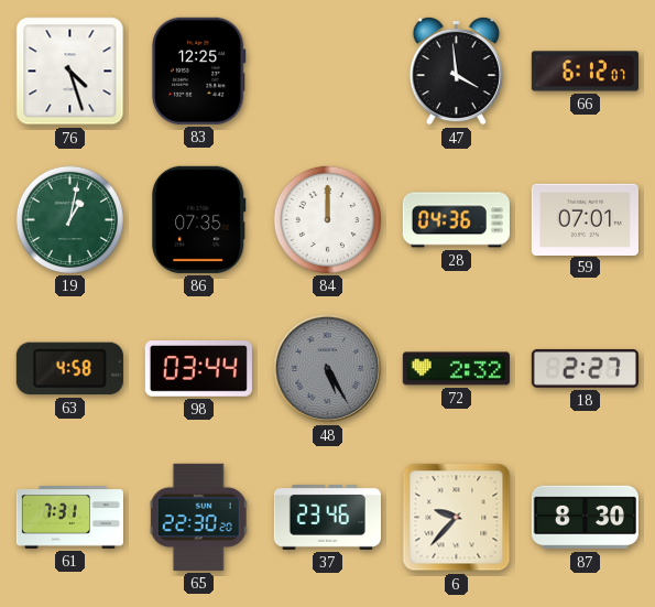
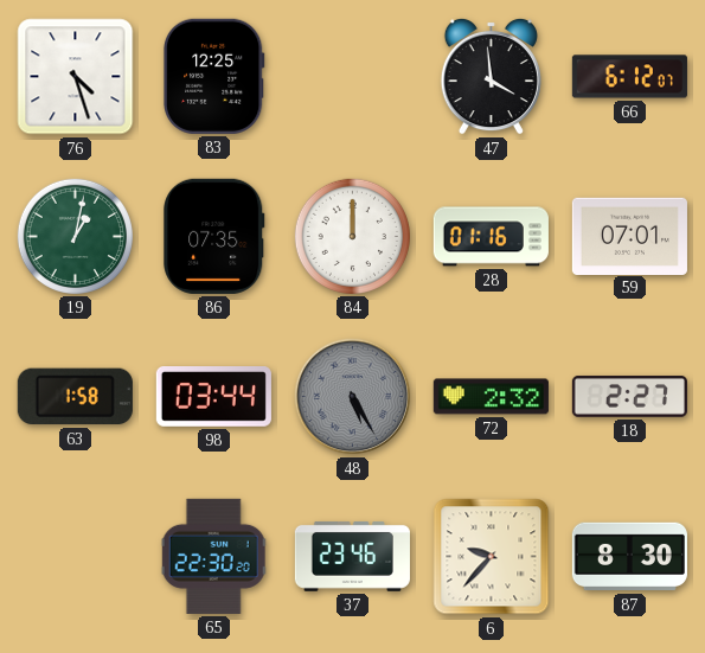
28: 04:36 -> 01:16 (491, 237)
63: 4:58 -> 1:58 (75, 397)
61: 7:31 -> none (69, 518)
